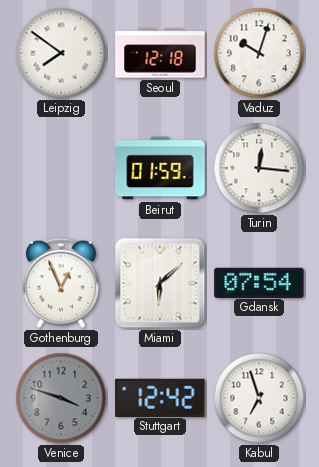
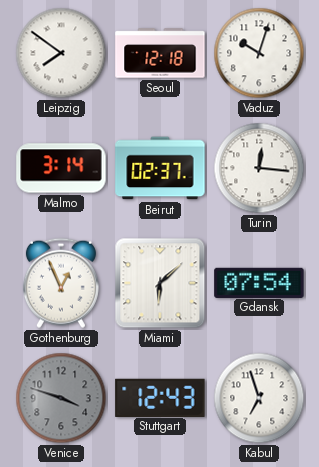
Malmo: none -> 3:14 (61, 168)
Beirut: 01:59 -> 02:37 (160, 168)
Stuttgart: 12:42 -> 12:43 (160, 397)
